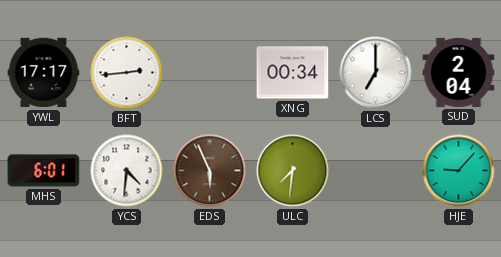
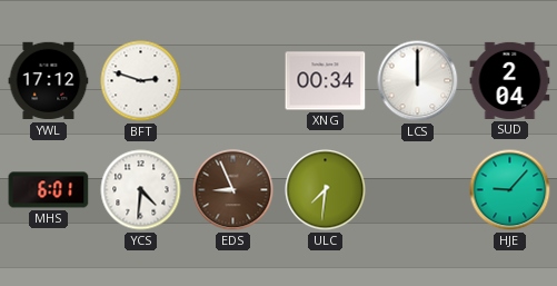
YWL: 17:17 -> 17:12 (49, 81)
BFT: 2:44 -> 2:48 (141, 81)
LCS: 7:00 -> 12:00 (418, 81)
EDS: 5:56 -> 8:56 (233, 190)
